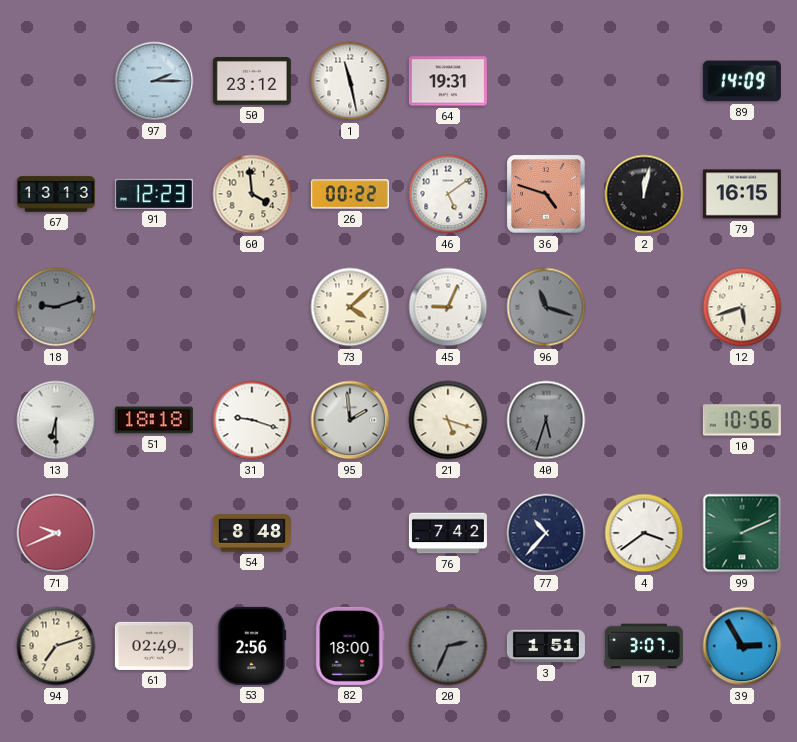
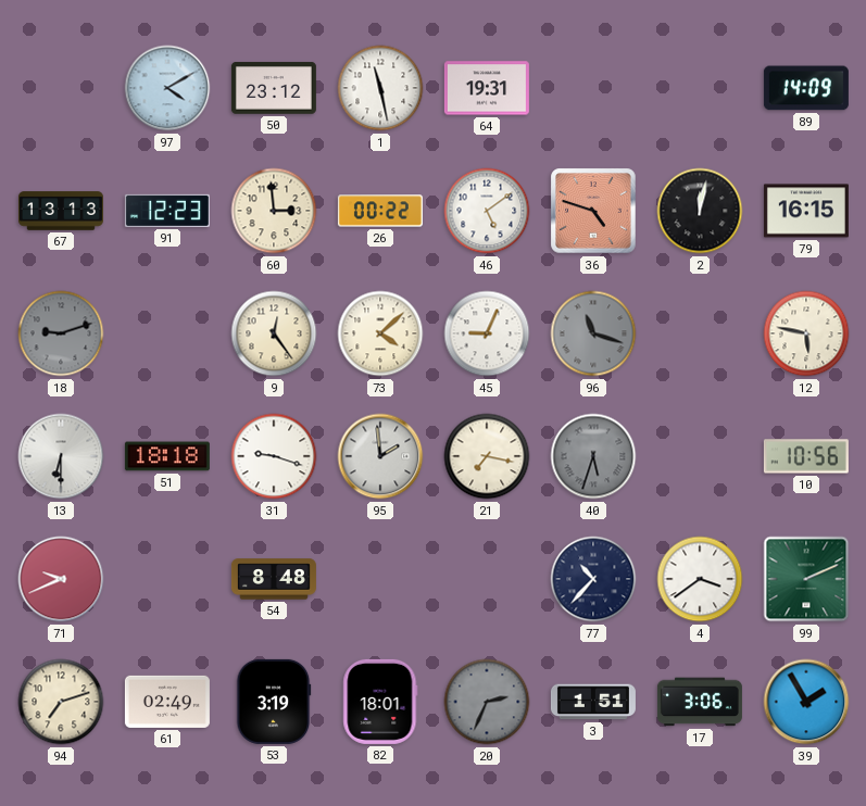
97: 2:15 -> 4:10 (167, 88)
60: 3:59 -> 2:59 (274, 211)
9: none -> 12:24 (274, 333)
12: 5:42 -> 5:47 (806, 333)
21: 5:18 -> 7:17 (487, 456)
76: 7:42 -> none (448, 533)
53: 2:56 -> 3:19 (274, 702)
82: 18:00 -> 18:01 (380, 702)
17: 3:07 -> 3:06 (700, 702)
39: 2:55 -> 1:55 (806, 702)
